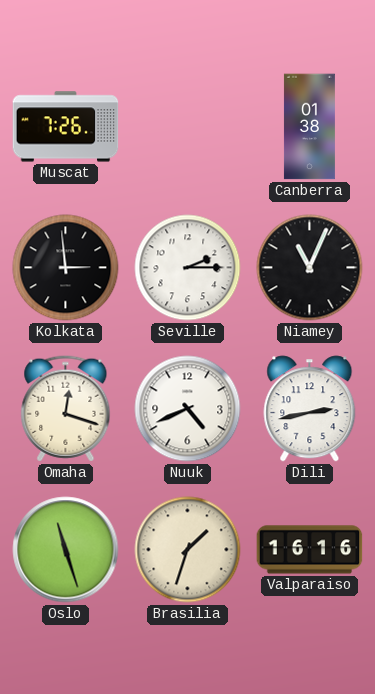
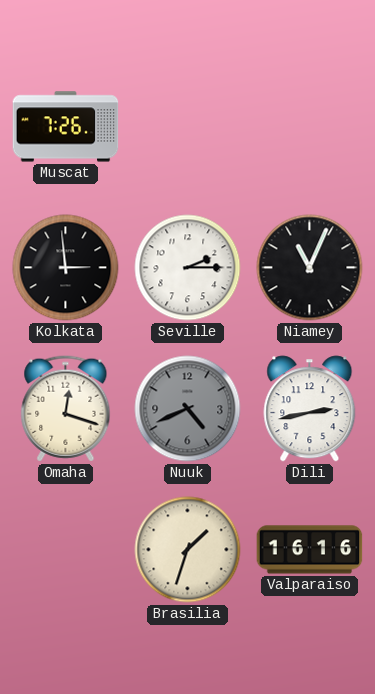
Canberra: 01:38 -> none (309, 127)
Nuuk dial: white -> grey (188, 409)
Oslo: 11:27 -> none (66, 550)
